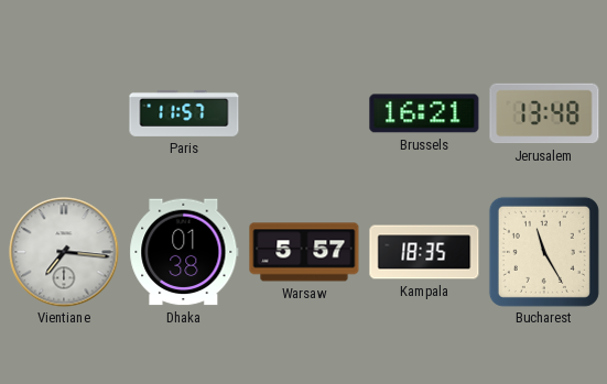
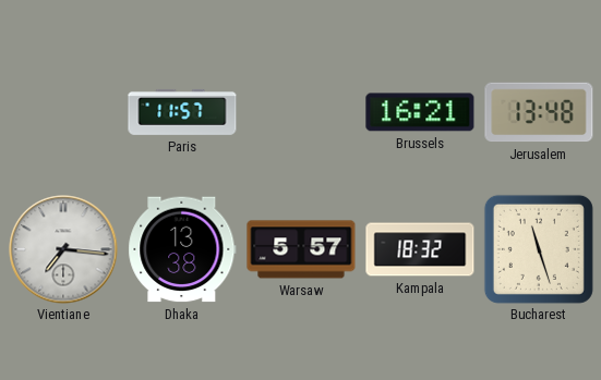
Dhaka: 01:38 -> 13:38 (182, 249)
Kampala: 18:35 -> 18:32 (420, 249)
Bucharest: 11:25 -> 11:27 (539, 249)
